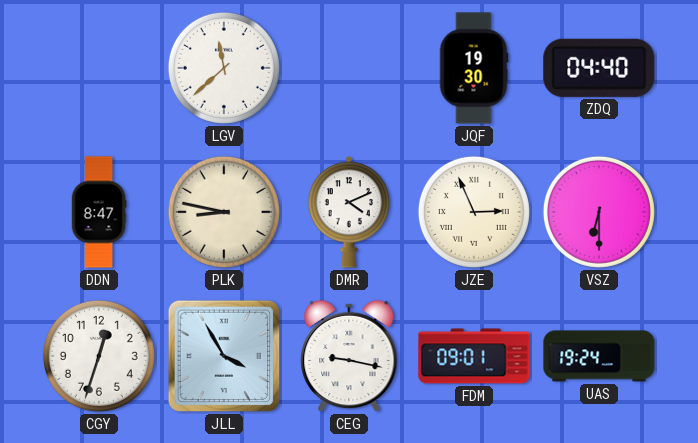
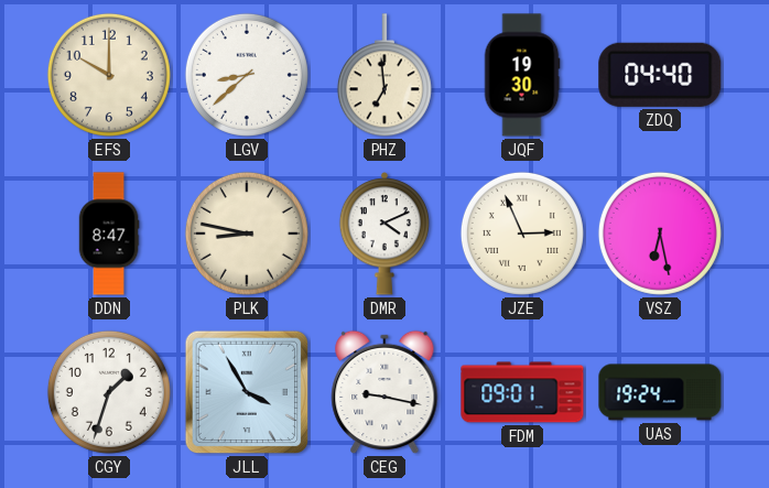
EFS: none -> 10:00 (109, 75)
LGV: 11:38 -> 8:38 (247, 75)
PHZ: none -> 6:59 (384, 76)
VSZ: 6:30 -> 6:28 (660, 234)
CGY: 12:33 -> 1:33 (109, 392)
